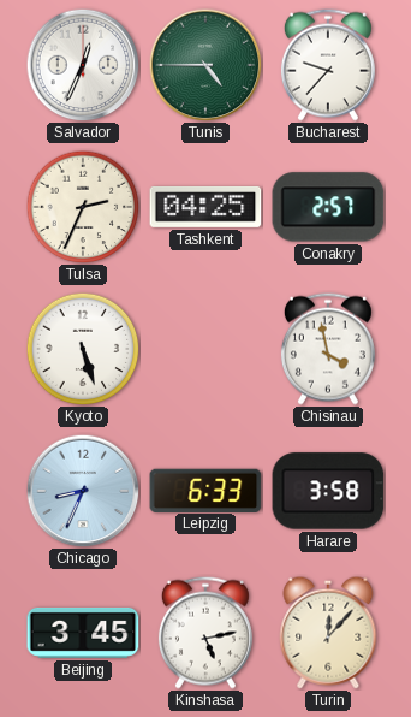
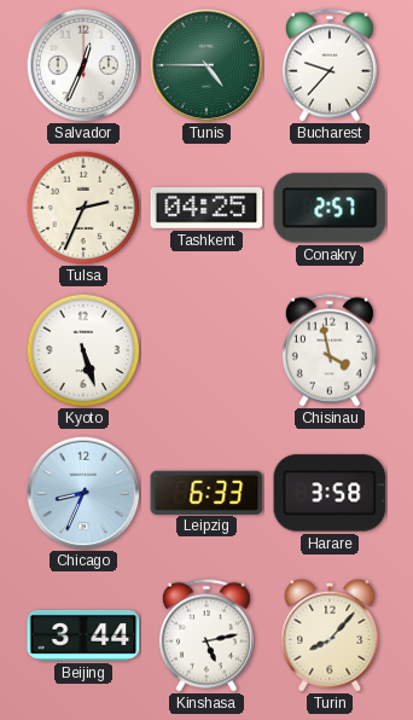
Beijing: 3:45 -> 3:44 (83, 635)
Turin: 12:07 -> 8:07 (330, 635)
